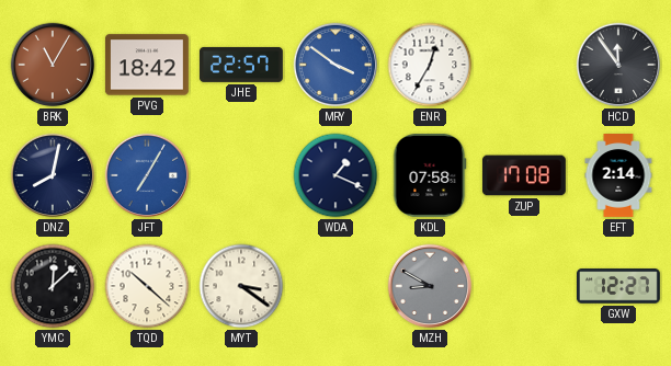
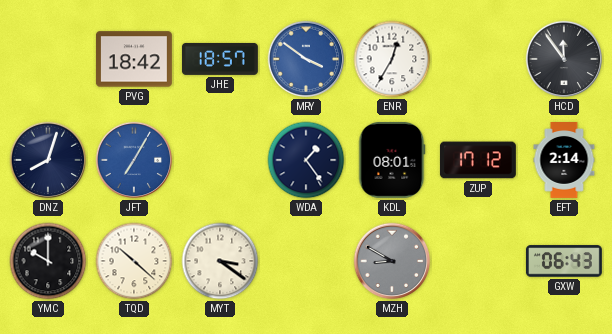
BRK: 11:05 -> none (53, 65)
JHE: 22:57 -> 18:57 (220, 59)
DNZ: 8:02 -> 8:03 (48, 160)
WDA: 1:19 -> 1:24 (306, 160)
KDL: 07:58 -> 08:01 (392, 160)
ZUP: 17:08 -> 17:12 (478, 160)
YMC: 12:08 -> 10:00 (48, 261)
GXW: 12:27 -> 06:43 (564, 261)
